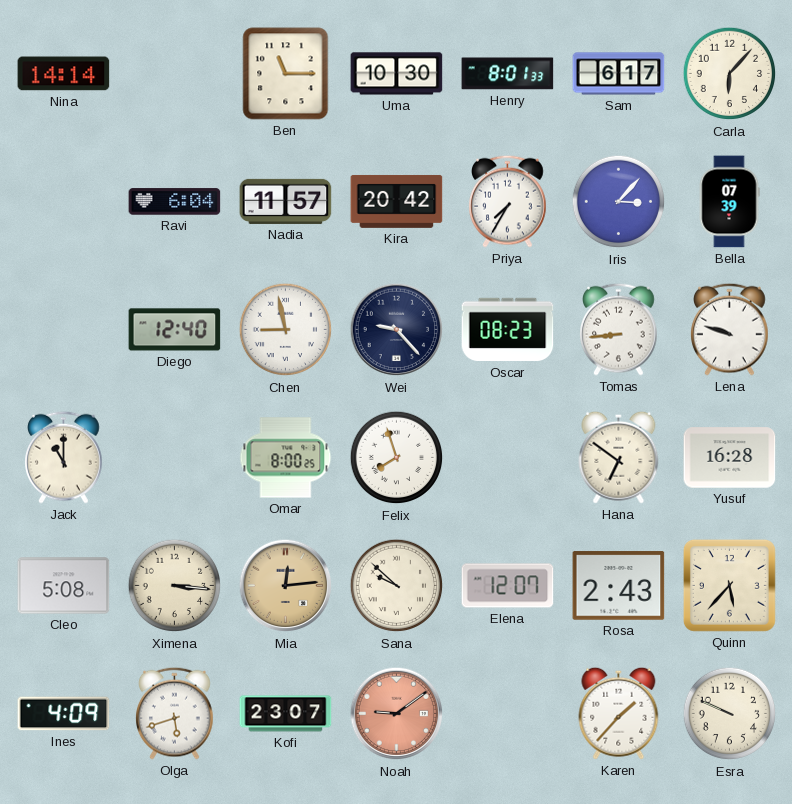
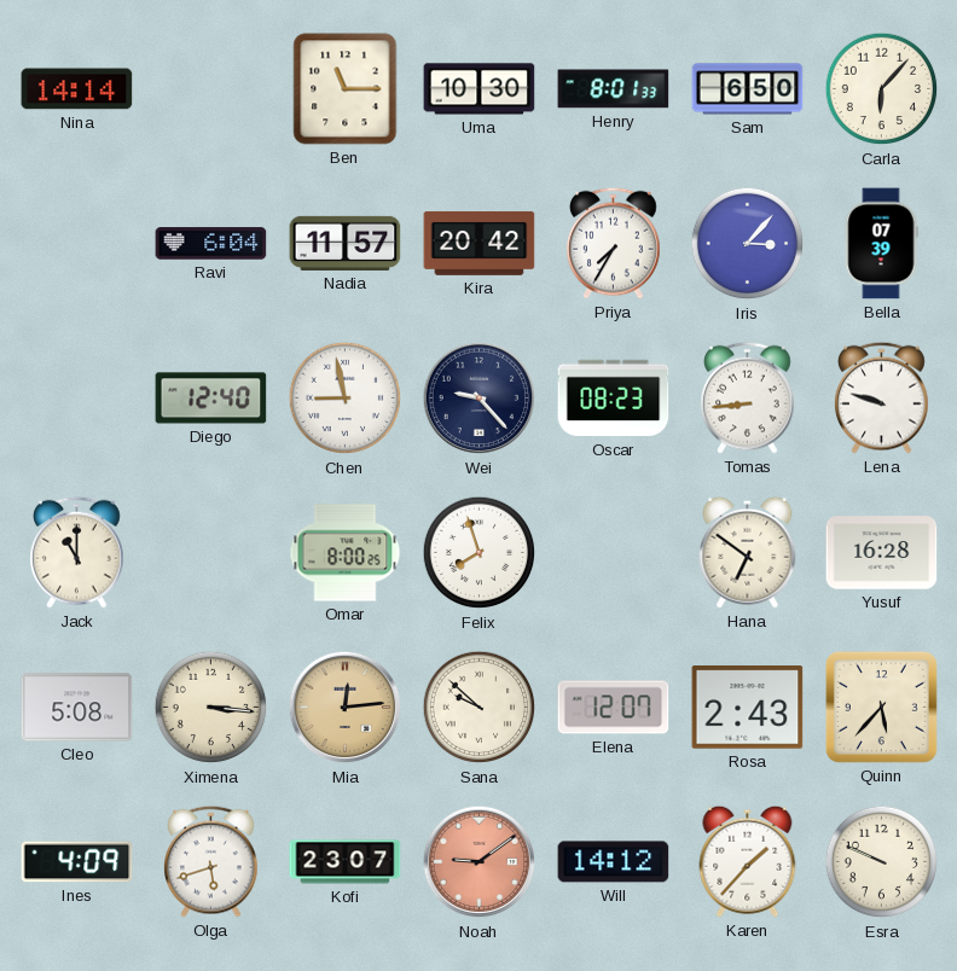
Sam: 6:17 -> 6:50 (748, 89)
Will: none -> 14:12 (614, 862)
